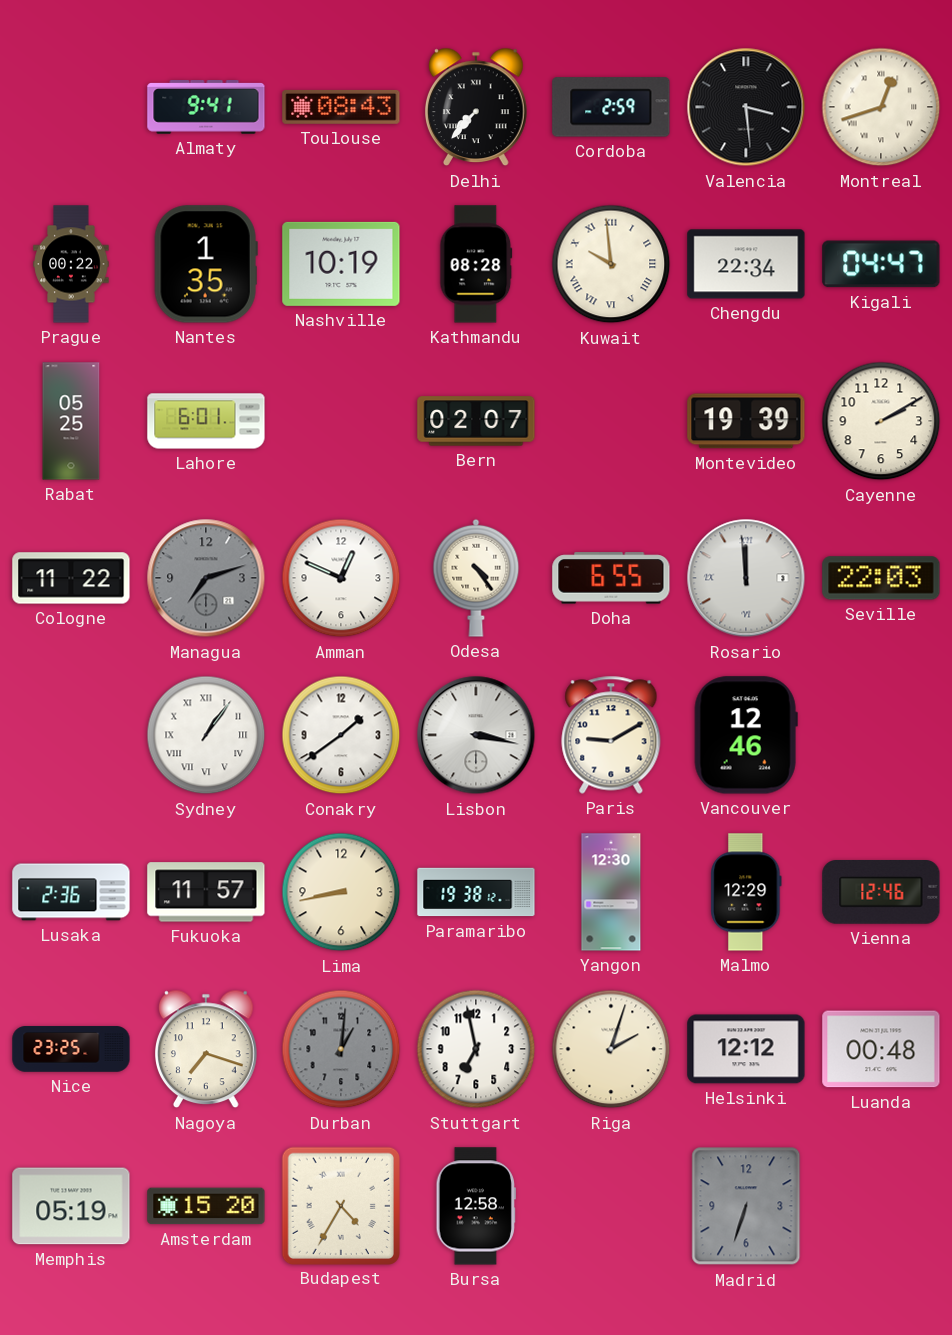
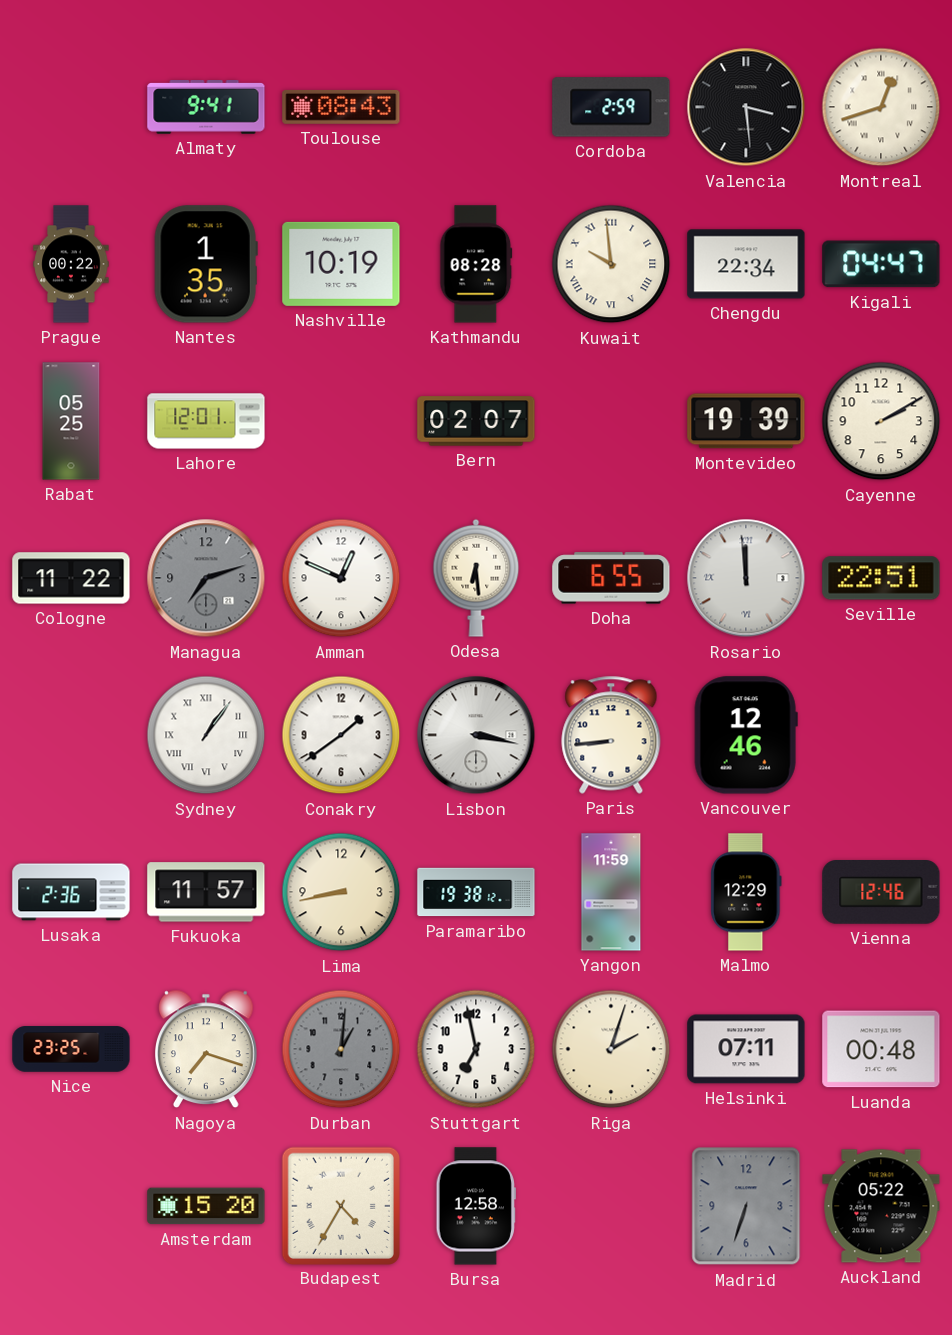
Delhi: 7:37 -> none (477, 107)
Lahore: 6:01 -> 12:01 (206, 421)
Odesa: 4:24 -> 6:29 (476, 578)
Seville: 22:03 -> 22:51 (881, 578)
Paris: 9:10 -> 8:44 (611, 735)
Yangon: 12:30 -> 11:59 (611, 892)
Helsinki: 12:12 -> 07:11 (746, 1049)
Memphis: 05:19 -> none (71, 1206)
Auckland: none -> 05:22 (881, 1206)
